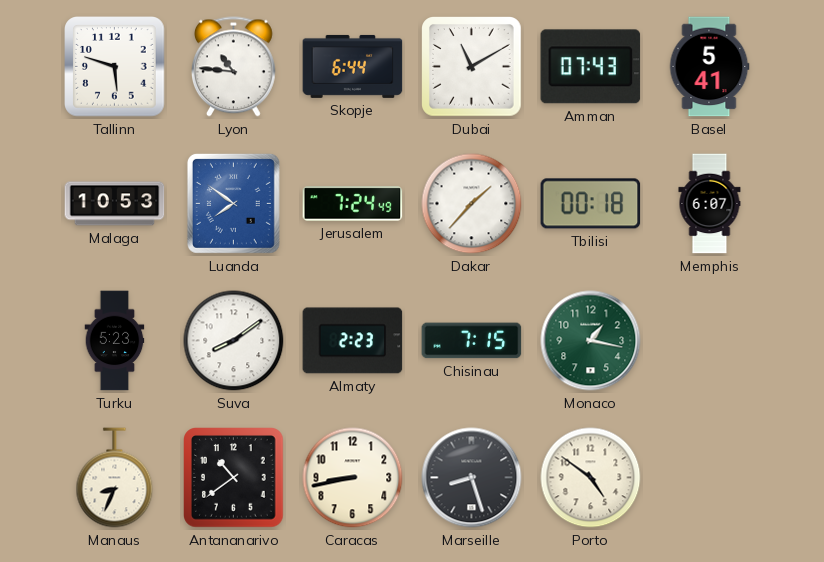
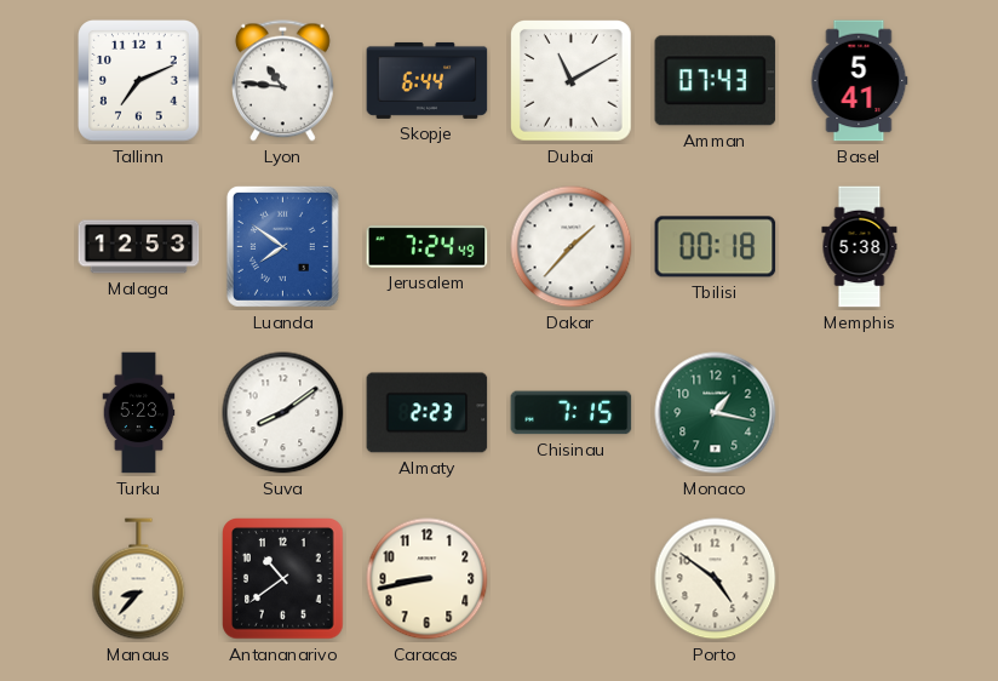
Tallinn: 5:48 -> 7:11 (139, 81)
Malaga: 10:53 -> 12:53 (139, 247)
Memphis: 6:07 -> 5:38 (860, 247)
Manaus: 8:34 -> 8:37 (139, 579)
Marseille: 8:27 -> none (472, 478)
